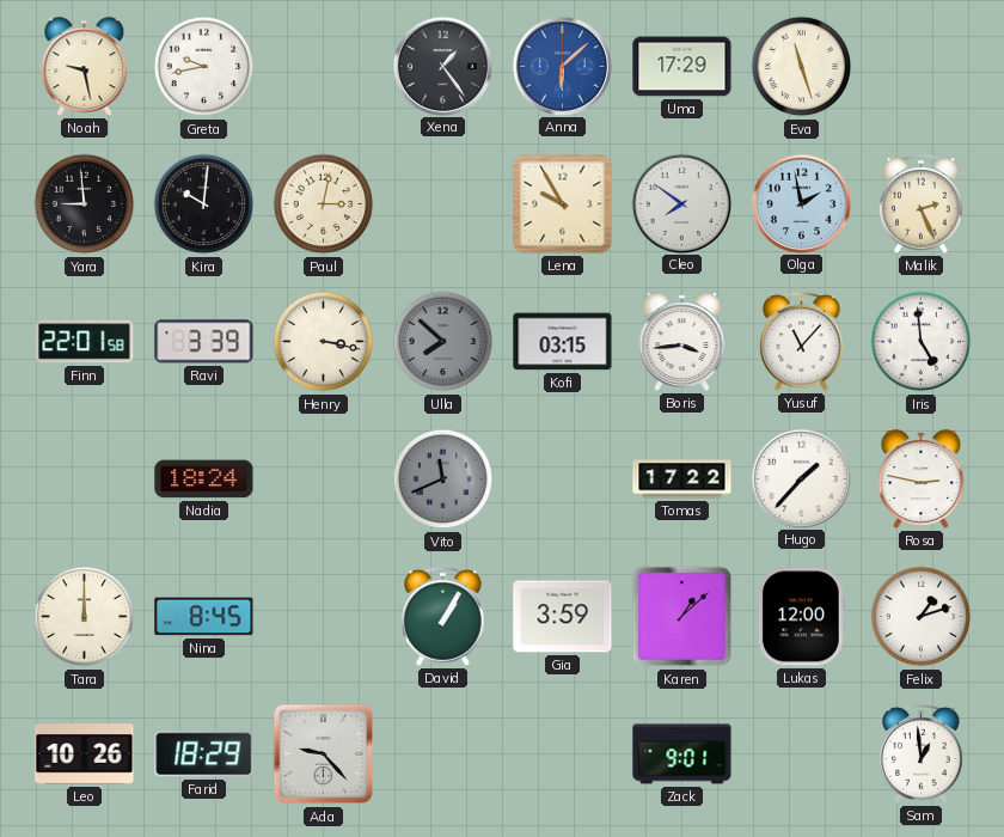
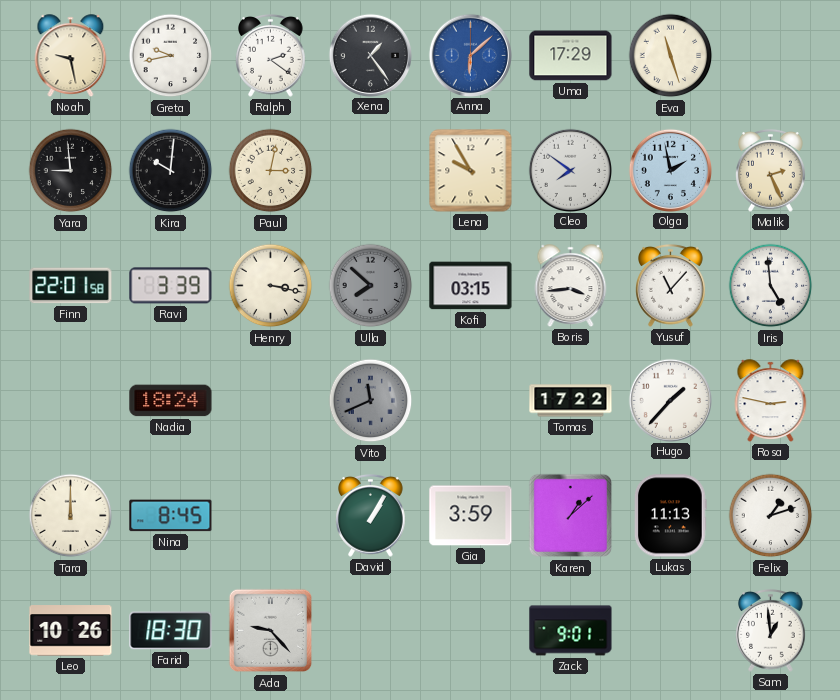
Ralph: none -> 2:21 (271, 55)
Lukas: 12:00 -> 11:13 (671, 516)
Farid: 18:29 -> 18:30 (171, 631)
